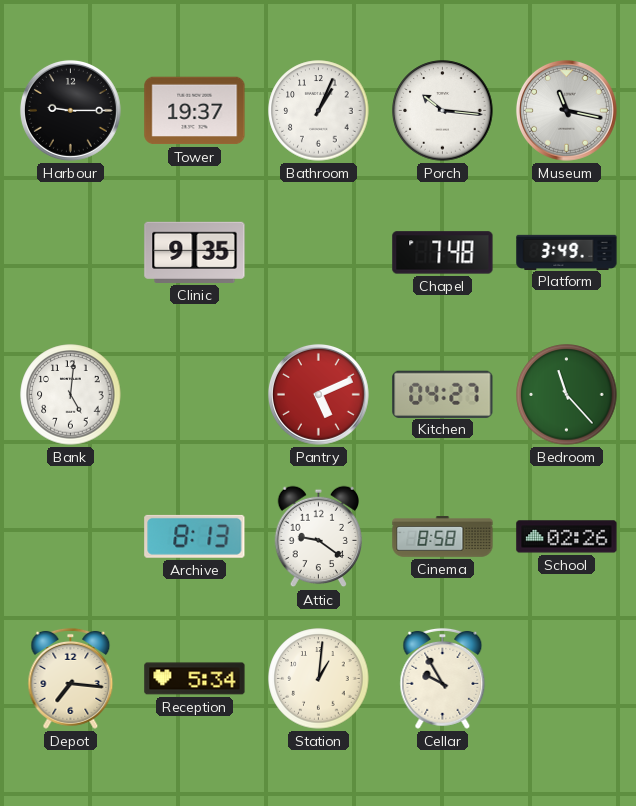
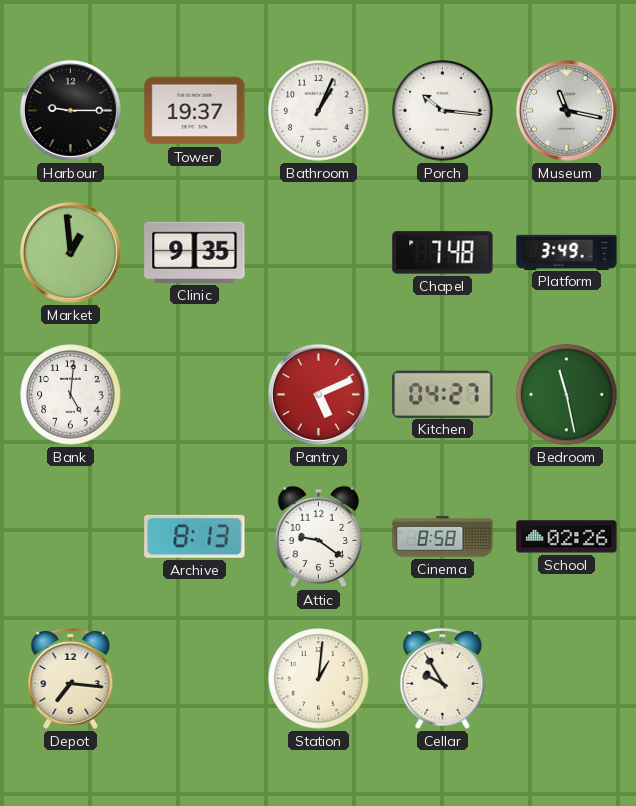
Market: none -> 12:59 (70, 252)
Bedroom: 11:23 -> 11:28 (567, 395)
Reception: 5:34 -> none (195, 679)
